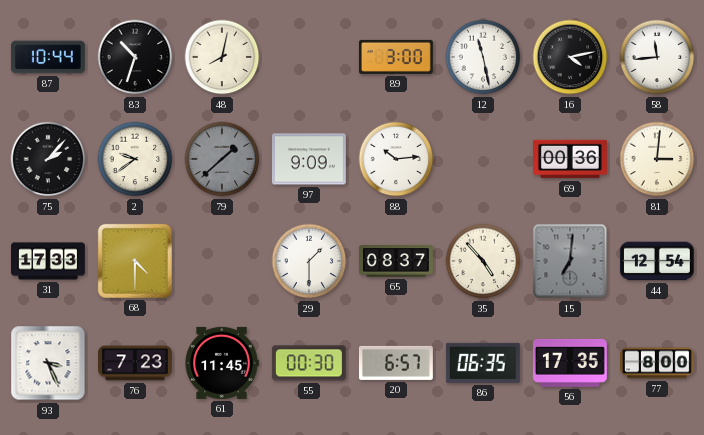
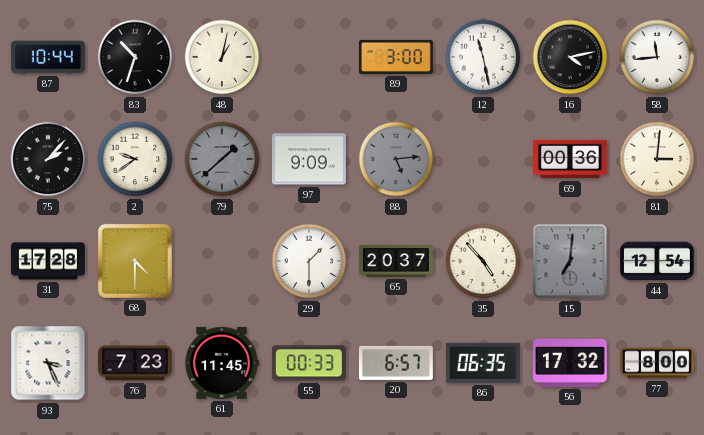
48: 8:02 -> 1:02 (222, 57)
88: 10:14 -> 5:14 (396, 159)
88 dial: white -> grey (396, 159)
31: 17:33 -> 17:28 (49, 261)
65: 08:37 -> 20:37 (397, 261)
55: 00:30 -> 00:33 (309, 363)
56: 17:35 -> 17:32 (570, 363)
